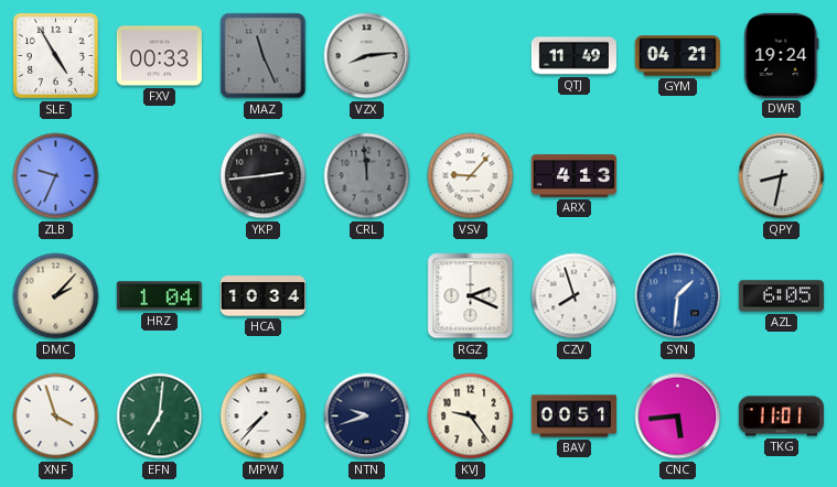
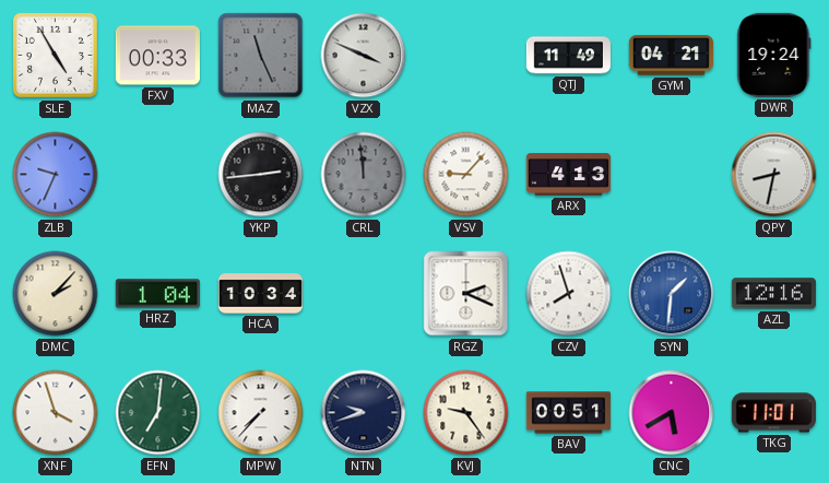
VZX: 8:14 -> 3:49 (364, 56)
AZL: 6:05 -> 12:16 (773, 294)
CNC: 5:44 -> 5:40 (672, 413)
